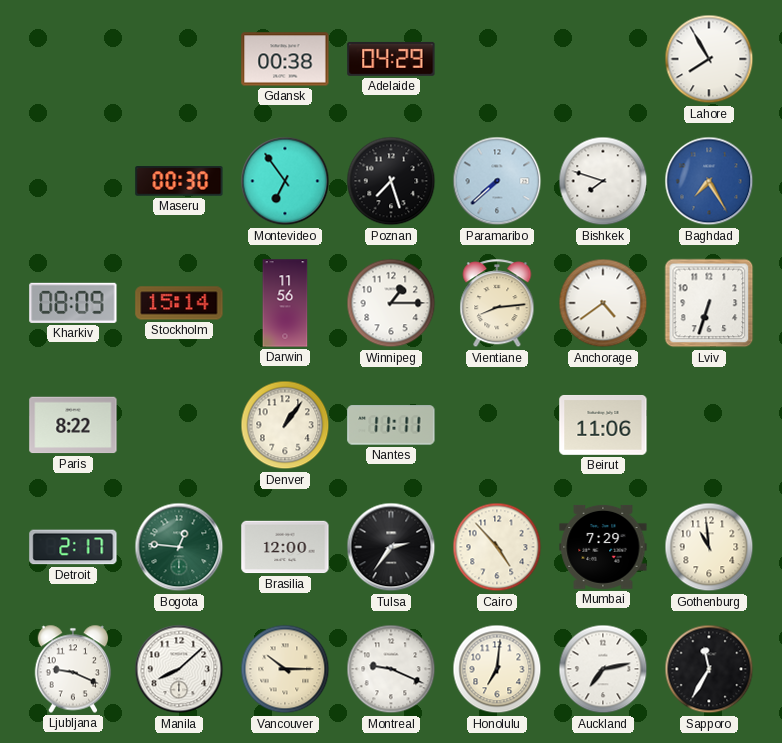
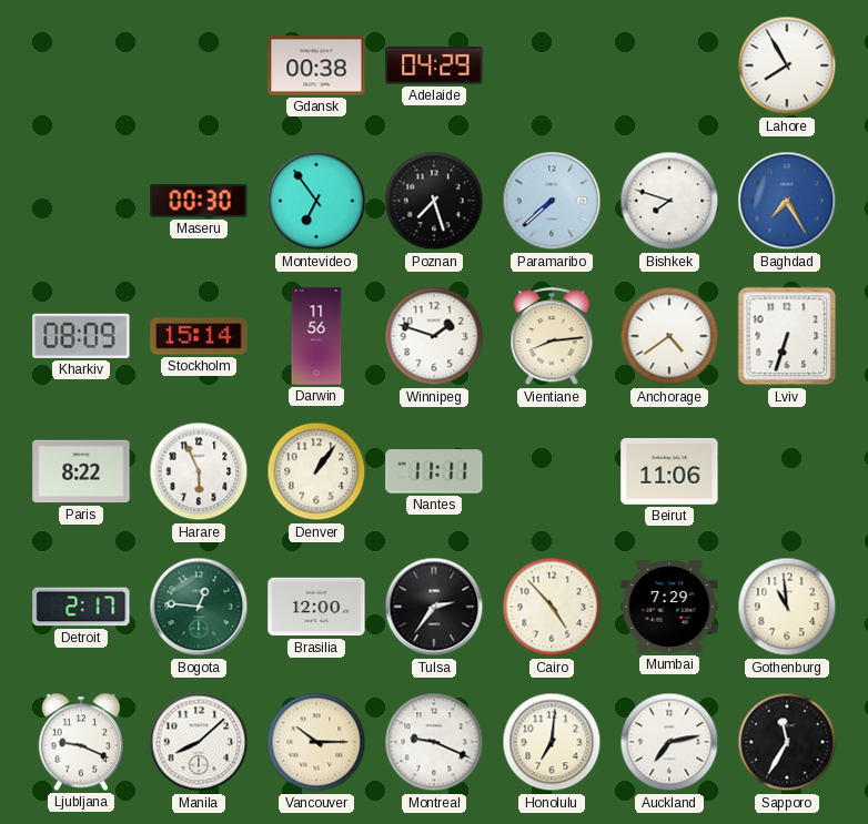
Winnipeg: 1:15 -> 1:48 (434, 336)
Harare: none -> 5:56 (199, 471)
